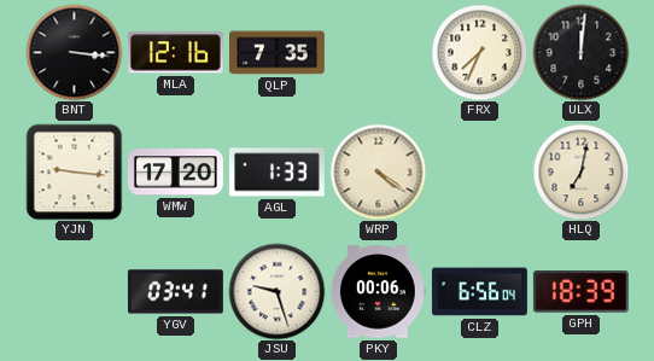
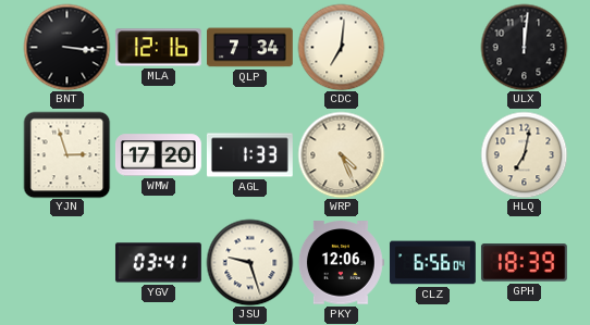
QLP: 7:35 -> 7:34 (250, 48)
CDC: none -> 7:01 (341, 47)
FRX: 7:34 -> none (479, 52)
YJN: 9:16 -> 2:57 (66, 154)
WRP: 4:21 -> 4:26 (341, 154)
PKY: 00:06 -> 12:06 (341, 263)
